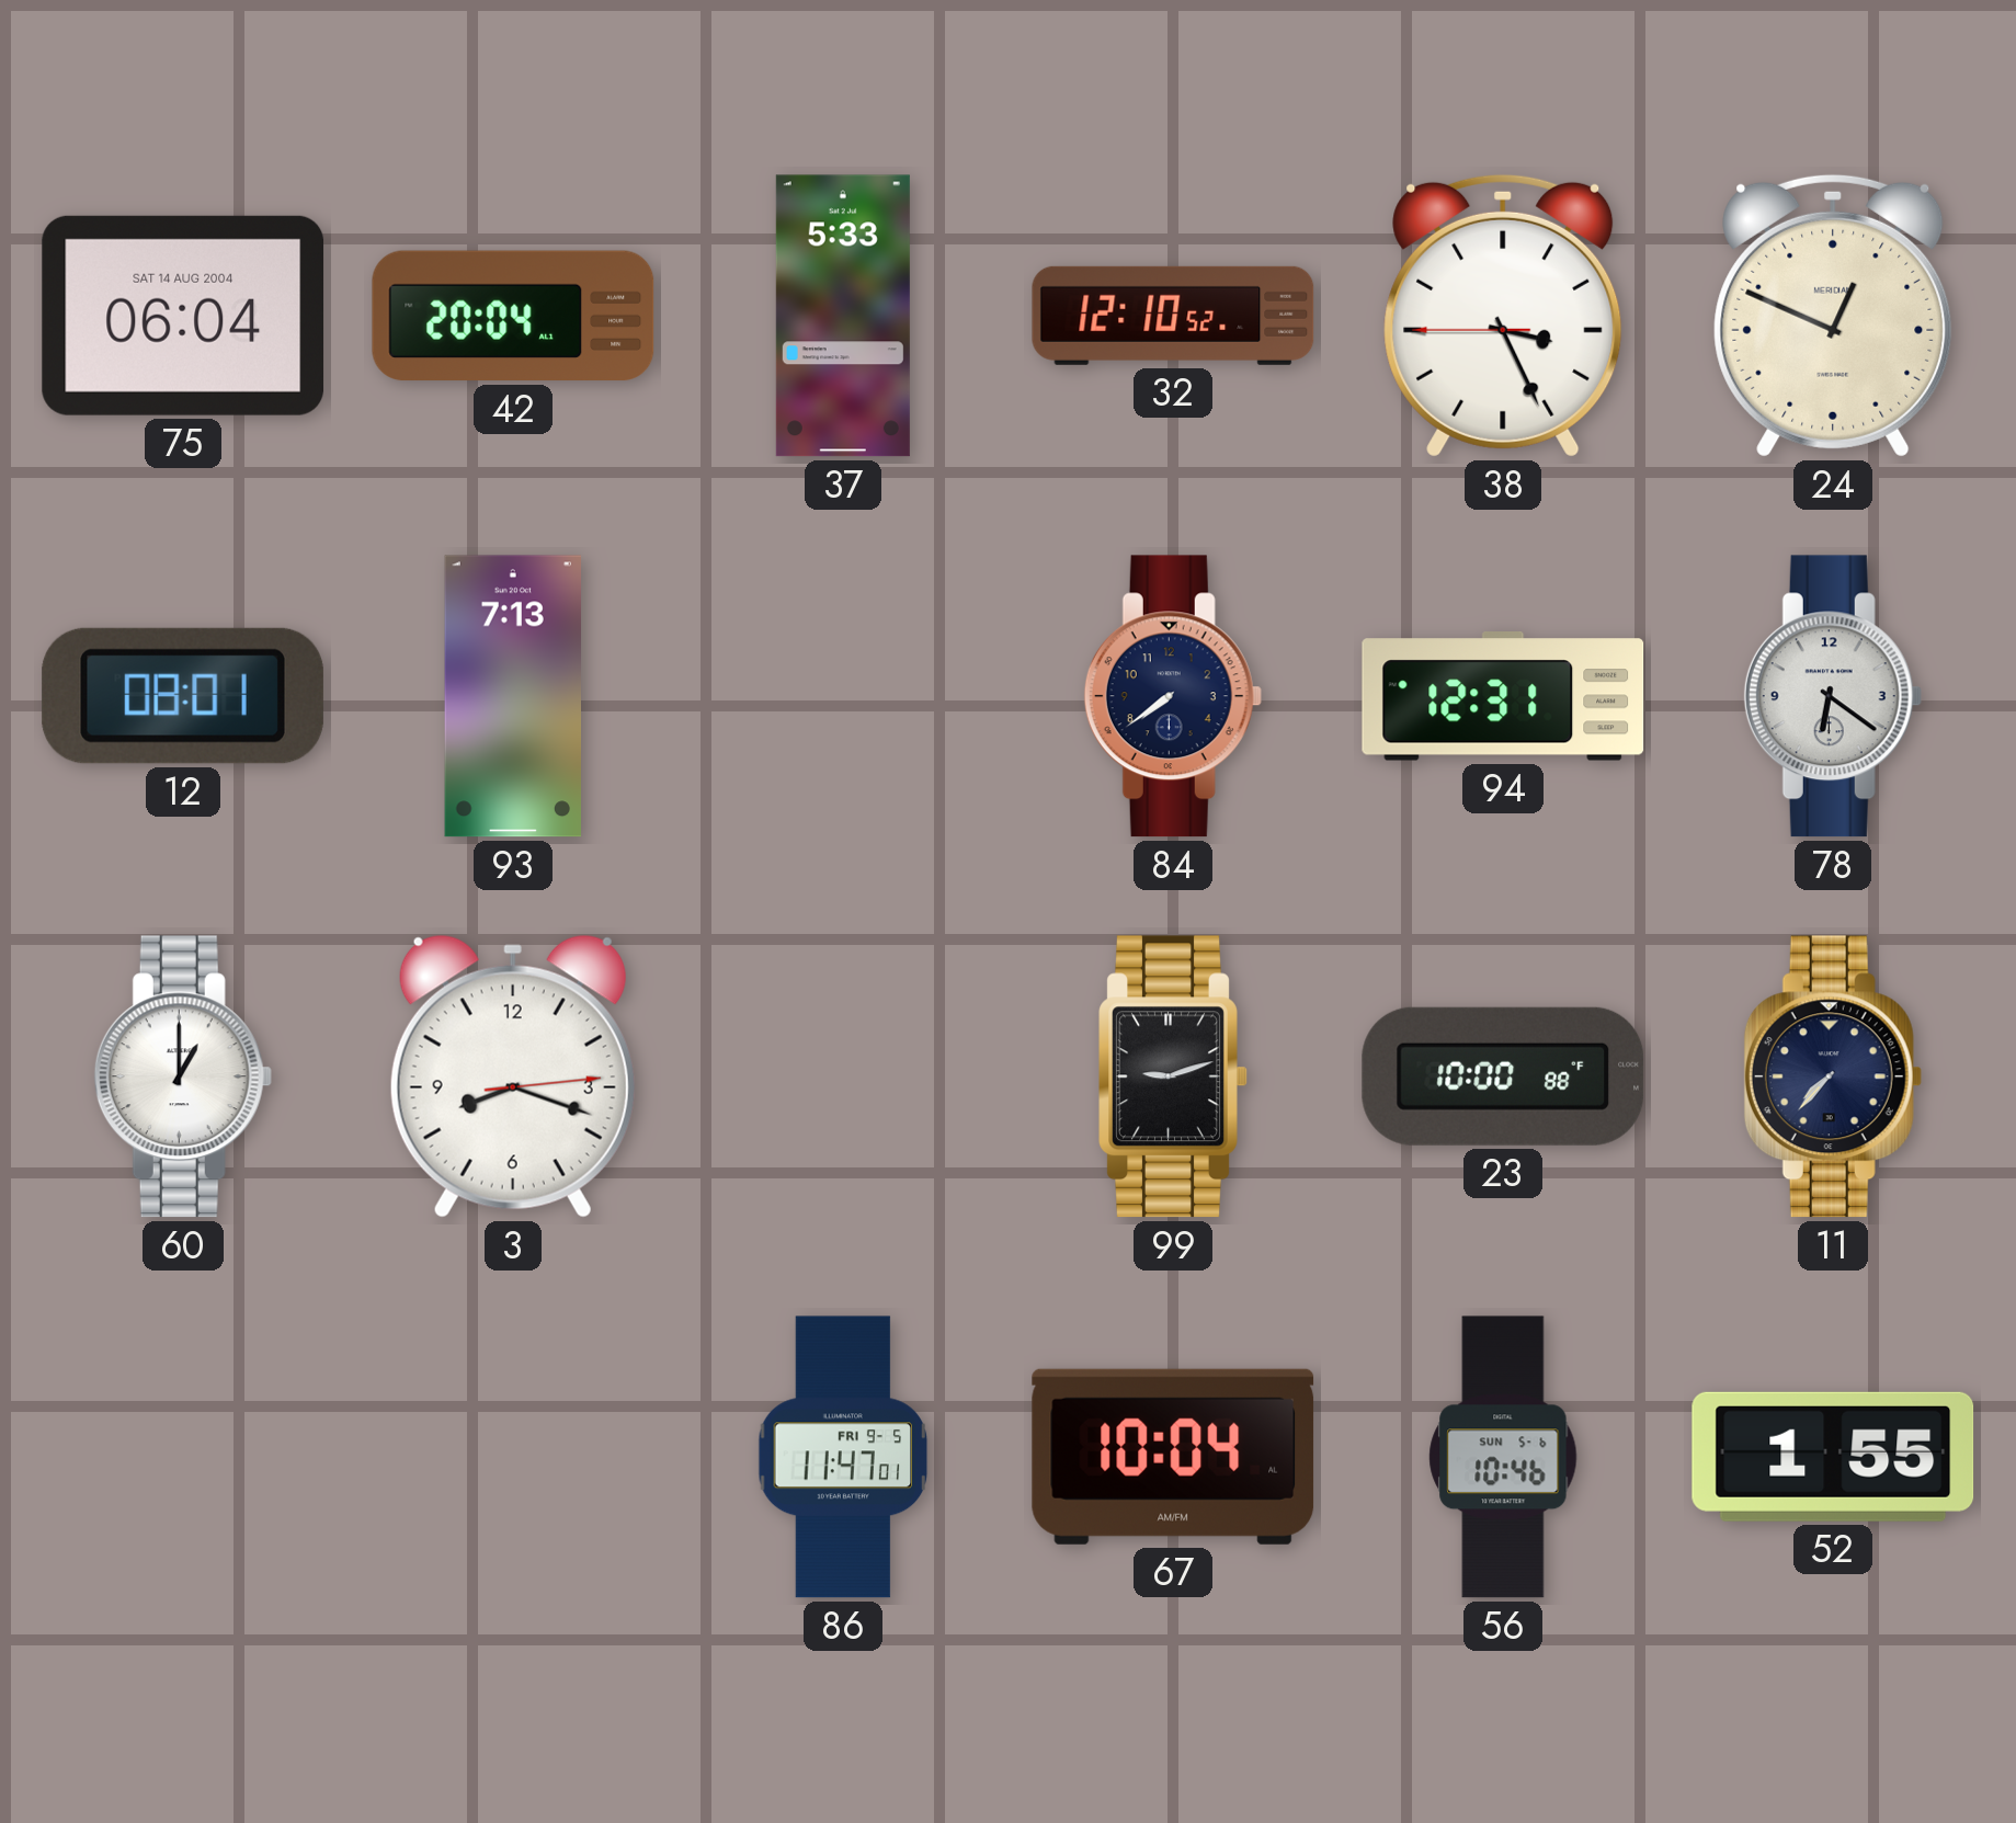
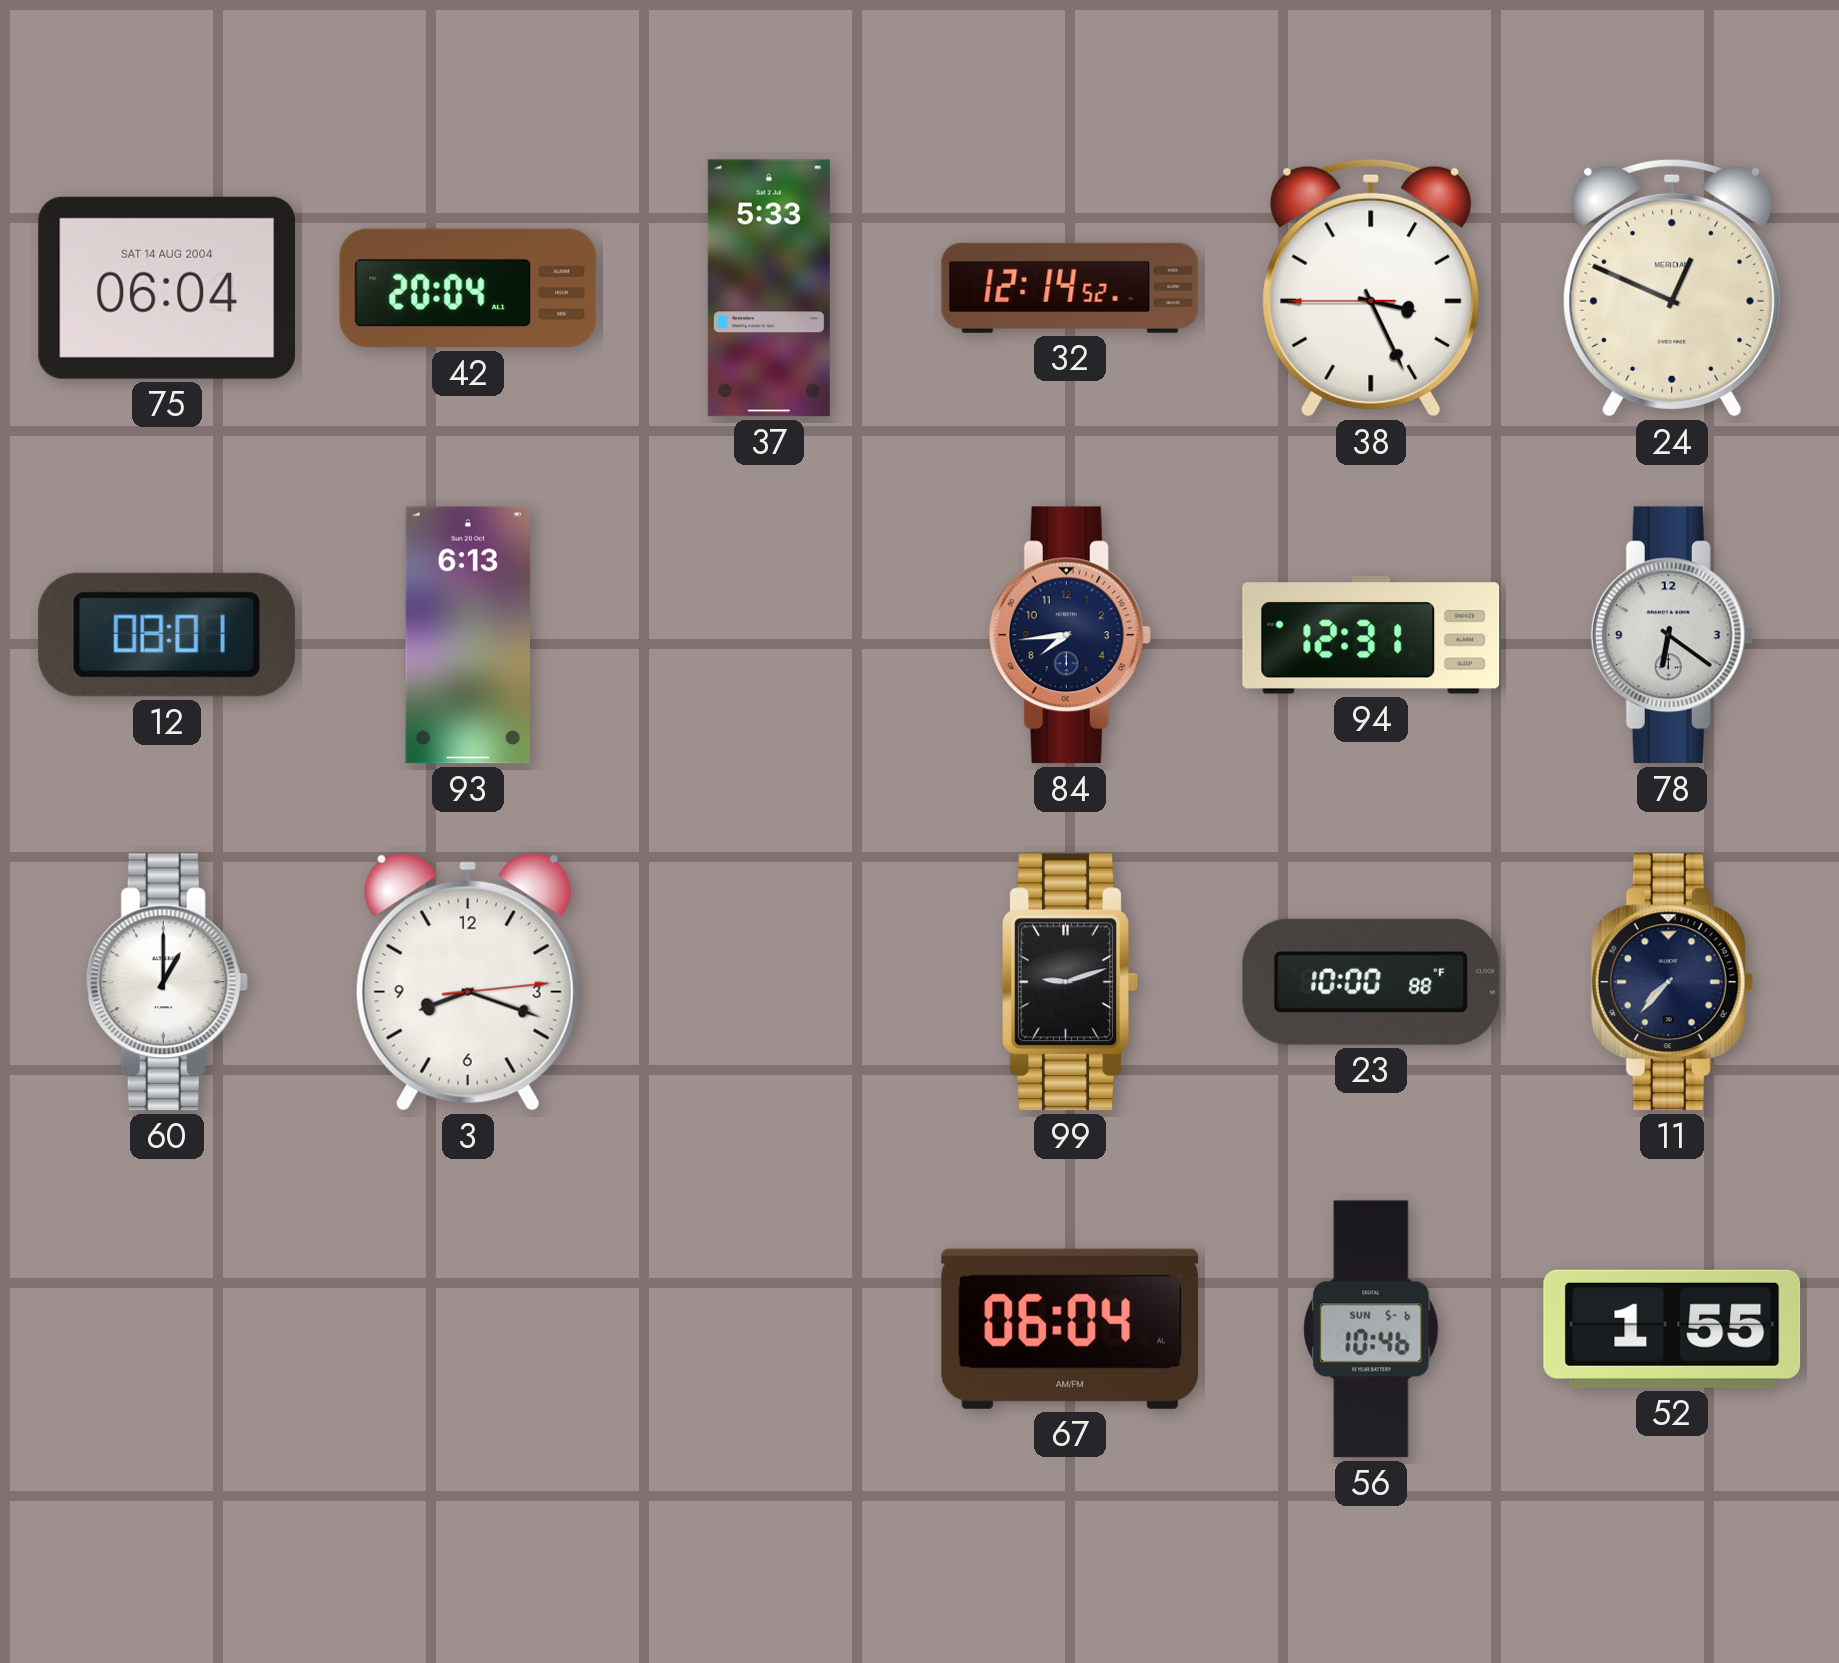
32: 12:10 -> 12:14 (1070, 288)
93: 7:13 -> 6:13 (467, 635)
84: 7:39 -> 7:44 (1070, 635)
86: 11:47 -> none (843, 1457)
67: 10:04 -> 06:04 (1070, 1329)
